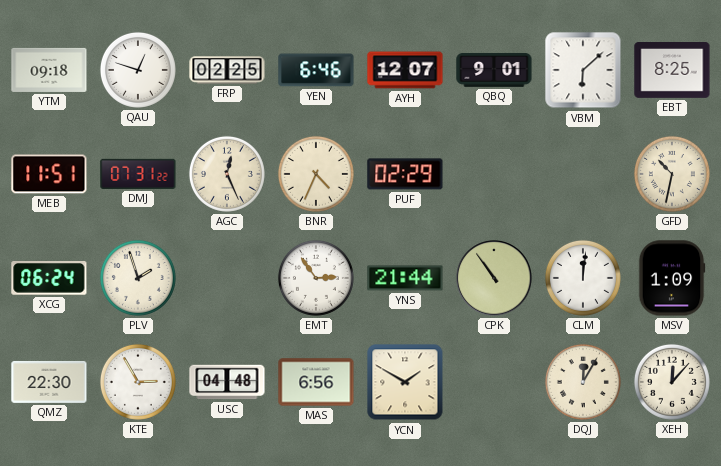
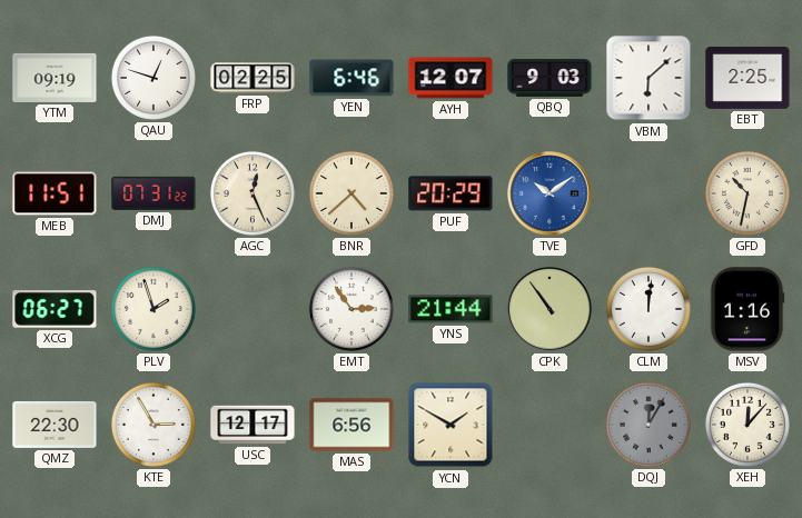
YTM: 09:18 -> 09:19 (55, 78)
QBQ: 9:01 -> 9:03 (549, 78)
EBT: 8:25 -> 2:25 (747, 79)
BNR: 4:34 -> 4:38 (352, 193)
PUF: 02:29 -> 20:29 (450, 193)
TVE: none -> 10:09 (549, 193)
XCG: 06:24 -> 06:27 (55, 310)
MSV: 1:09 -> 1:16 (747, 309)
USC: 04:48 -> 12:17 (253, 425)
DQJ dial: cream -> grey (648, 425)
